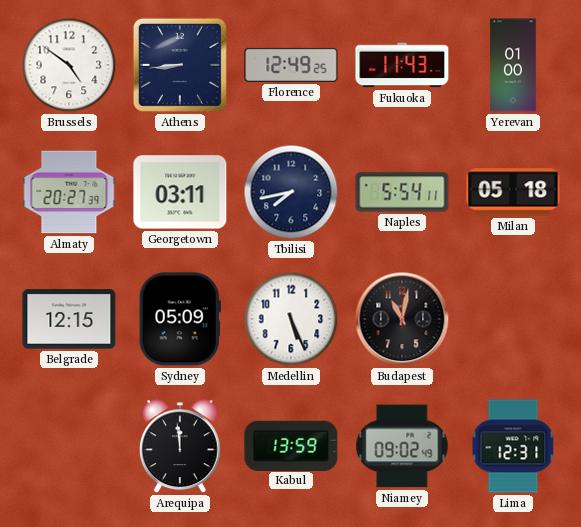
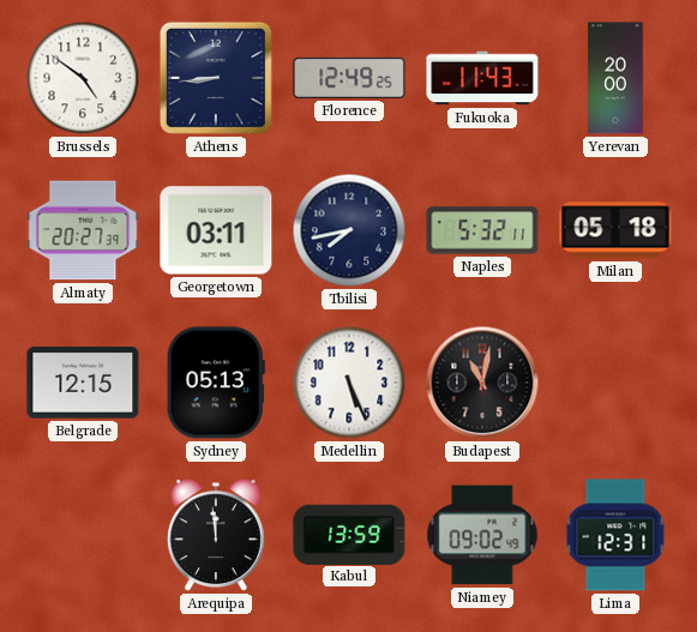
Yerevan: 01:00 -> 20:00 (615, 78)
Naples: 5:54 -> 5:32 (482, 230)
Sydney: 05:09 -> 05:13 (216, 383)
